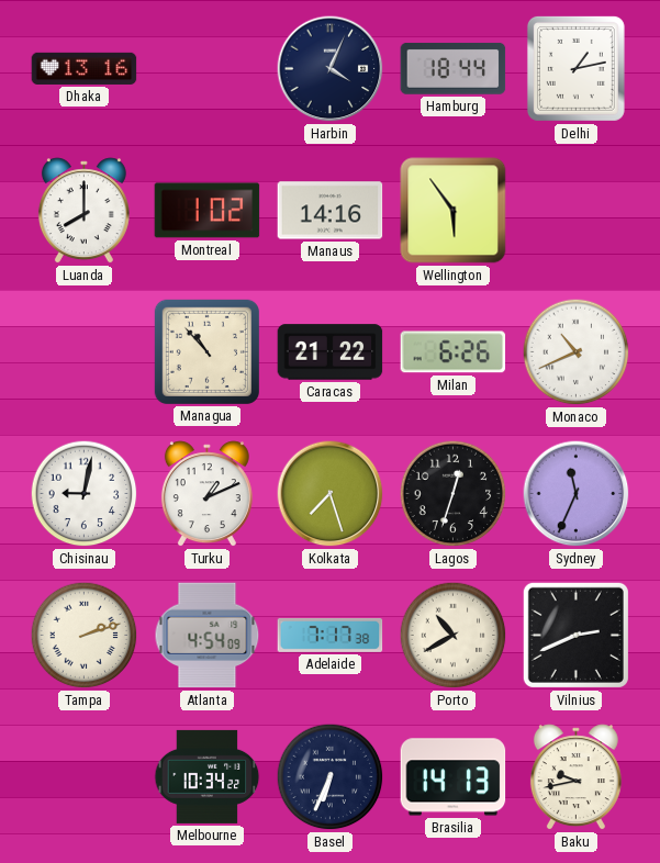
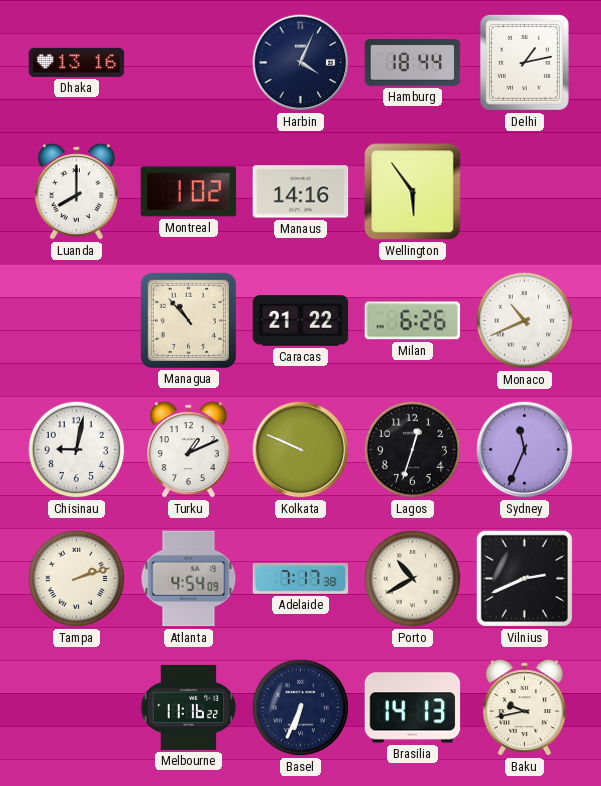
Kolkata: 7:27 -> 9:49 (301, 450)
Melbourne: 10:34 -> 11:16 (189, 707)
